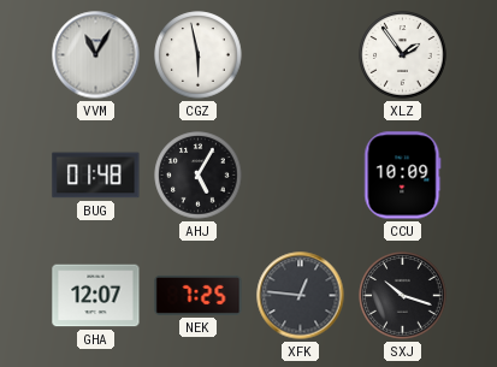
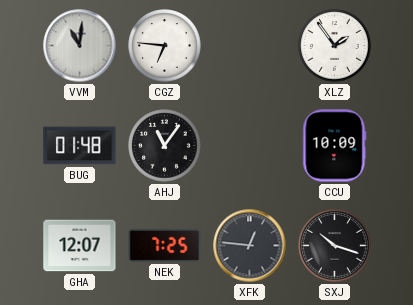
VVM: 11:05 -> 11:01 (80, 46)
CGZ: 5:58 -> 6:46 (165, 46)
AHJ: 5:05 -> 11:06 (165, 146)
